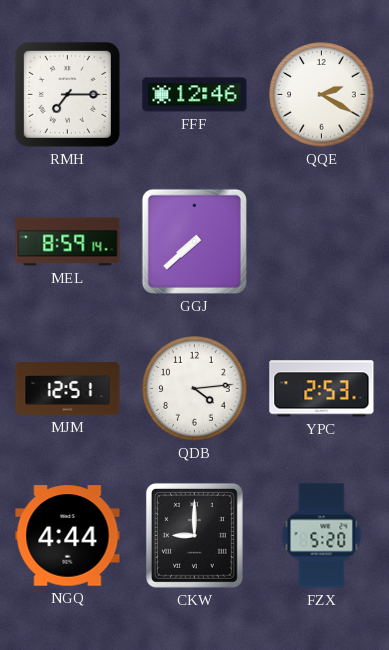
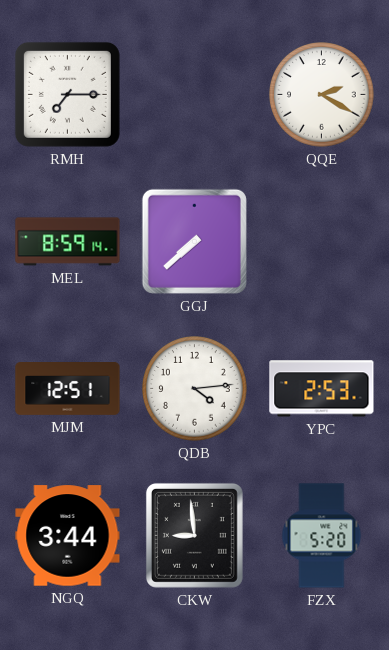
FFF: 12:46 -> none (195, 95)
NGQ: 4:44 -> 3:44 (68, 536)
CKW: 9:00 -> 8:59 (194, 535)
